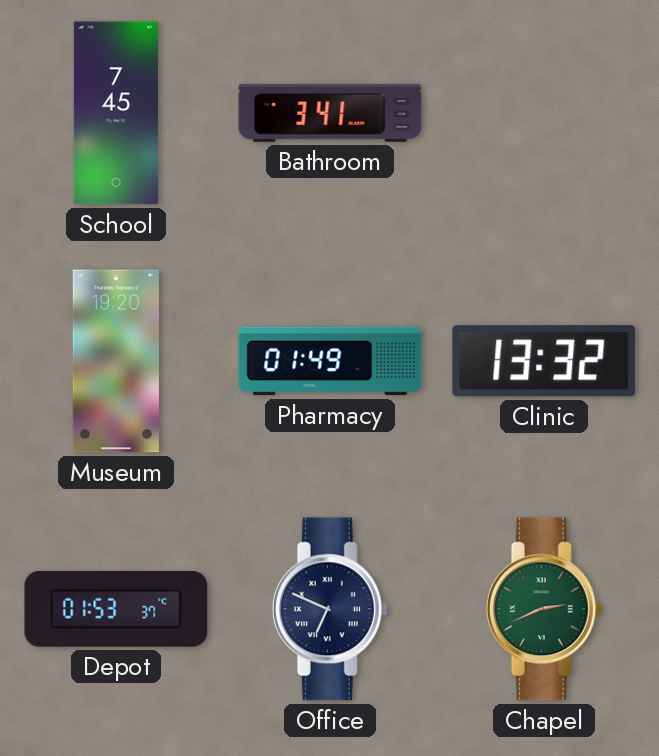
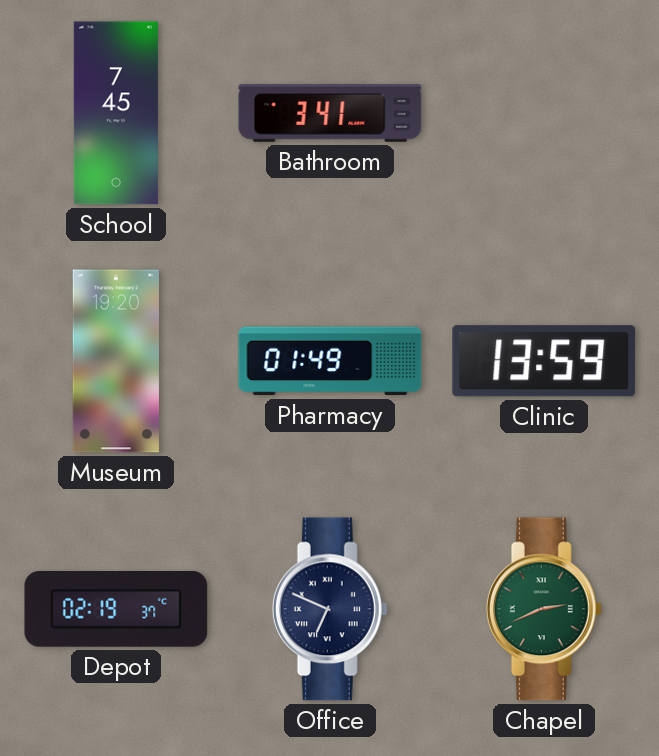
Clinic: 13:32 -> 13:59 (544, 361)
Depot: 01:53 -> 02:19 (116, 610)
